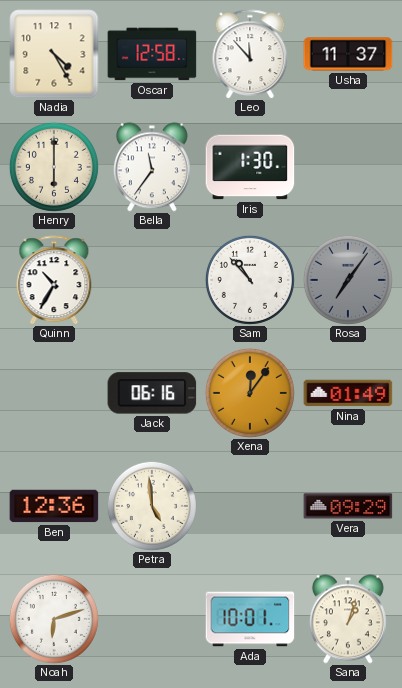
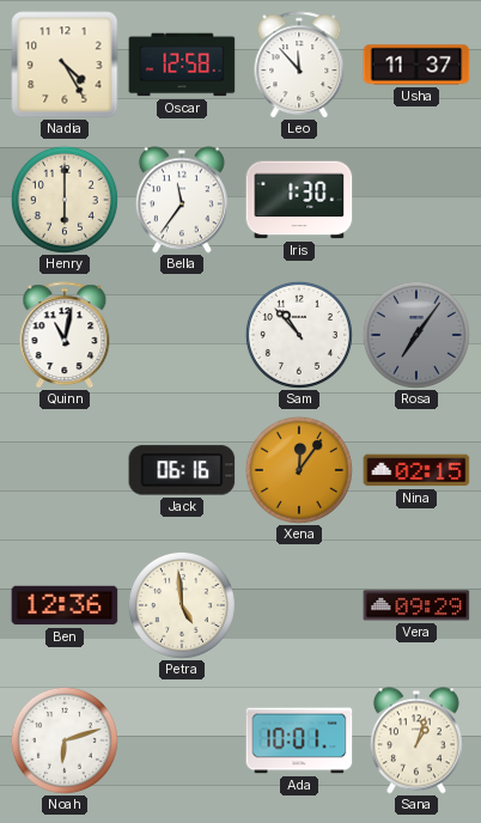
Quinn: 10:35 -> 11:02 (65, 335)
Nina: 01:49 -> 02:15 (416, 470)
